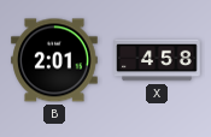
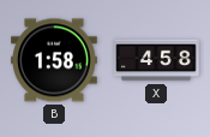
B: 2:01 -> 1:58 (55, 60)
